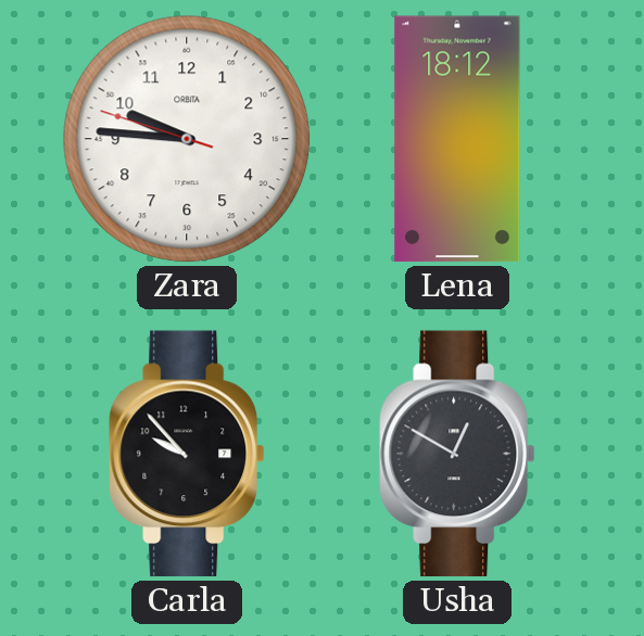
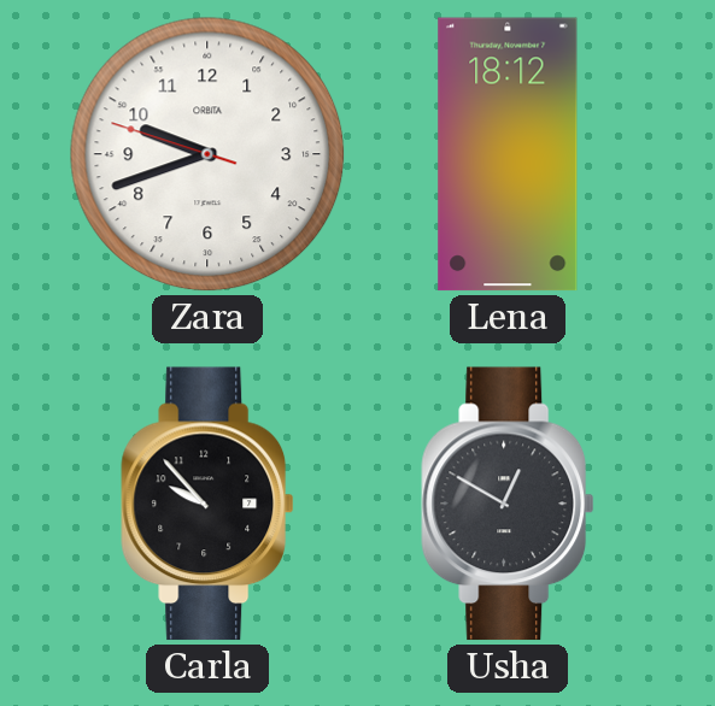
Zara: 9:45 -> 9:41 (207, 154)
